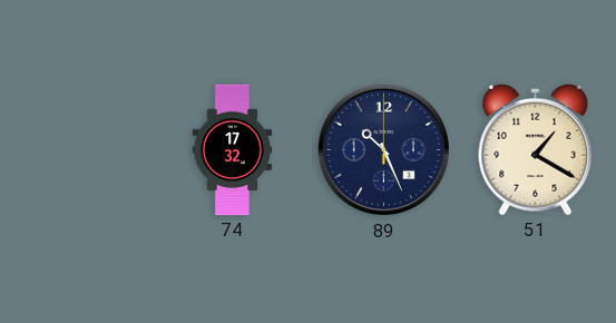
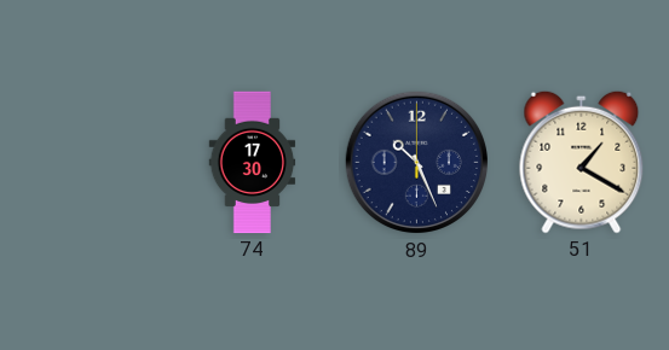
74: 17:32 -> 17:30 (253, 163)
